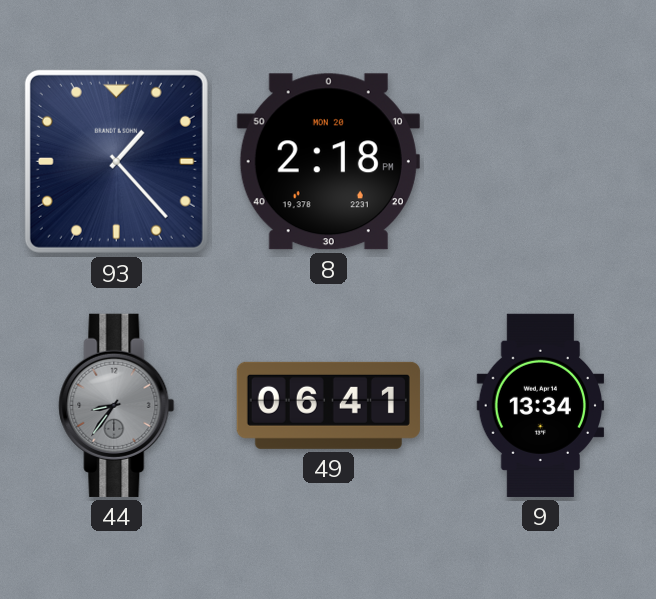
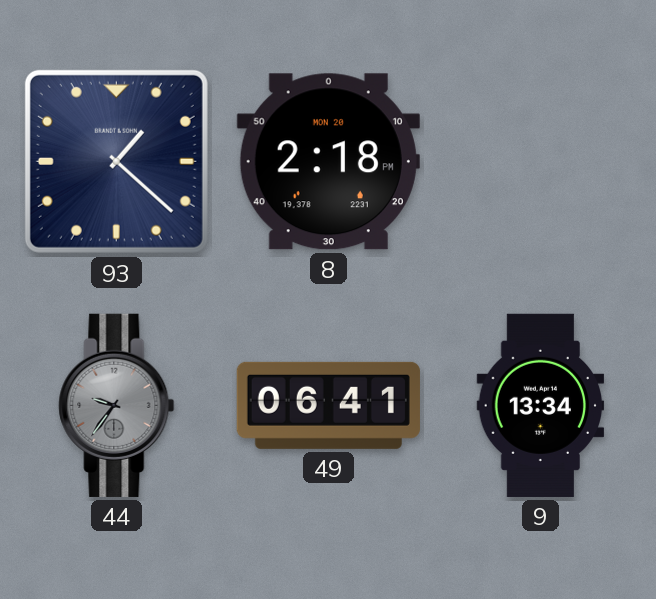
93: 1:23 -> 1:22 (116, 161)
44: 8:36 -> 9:36 (117, 405)
